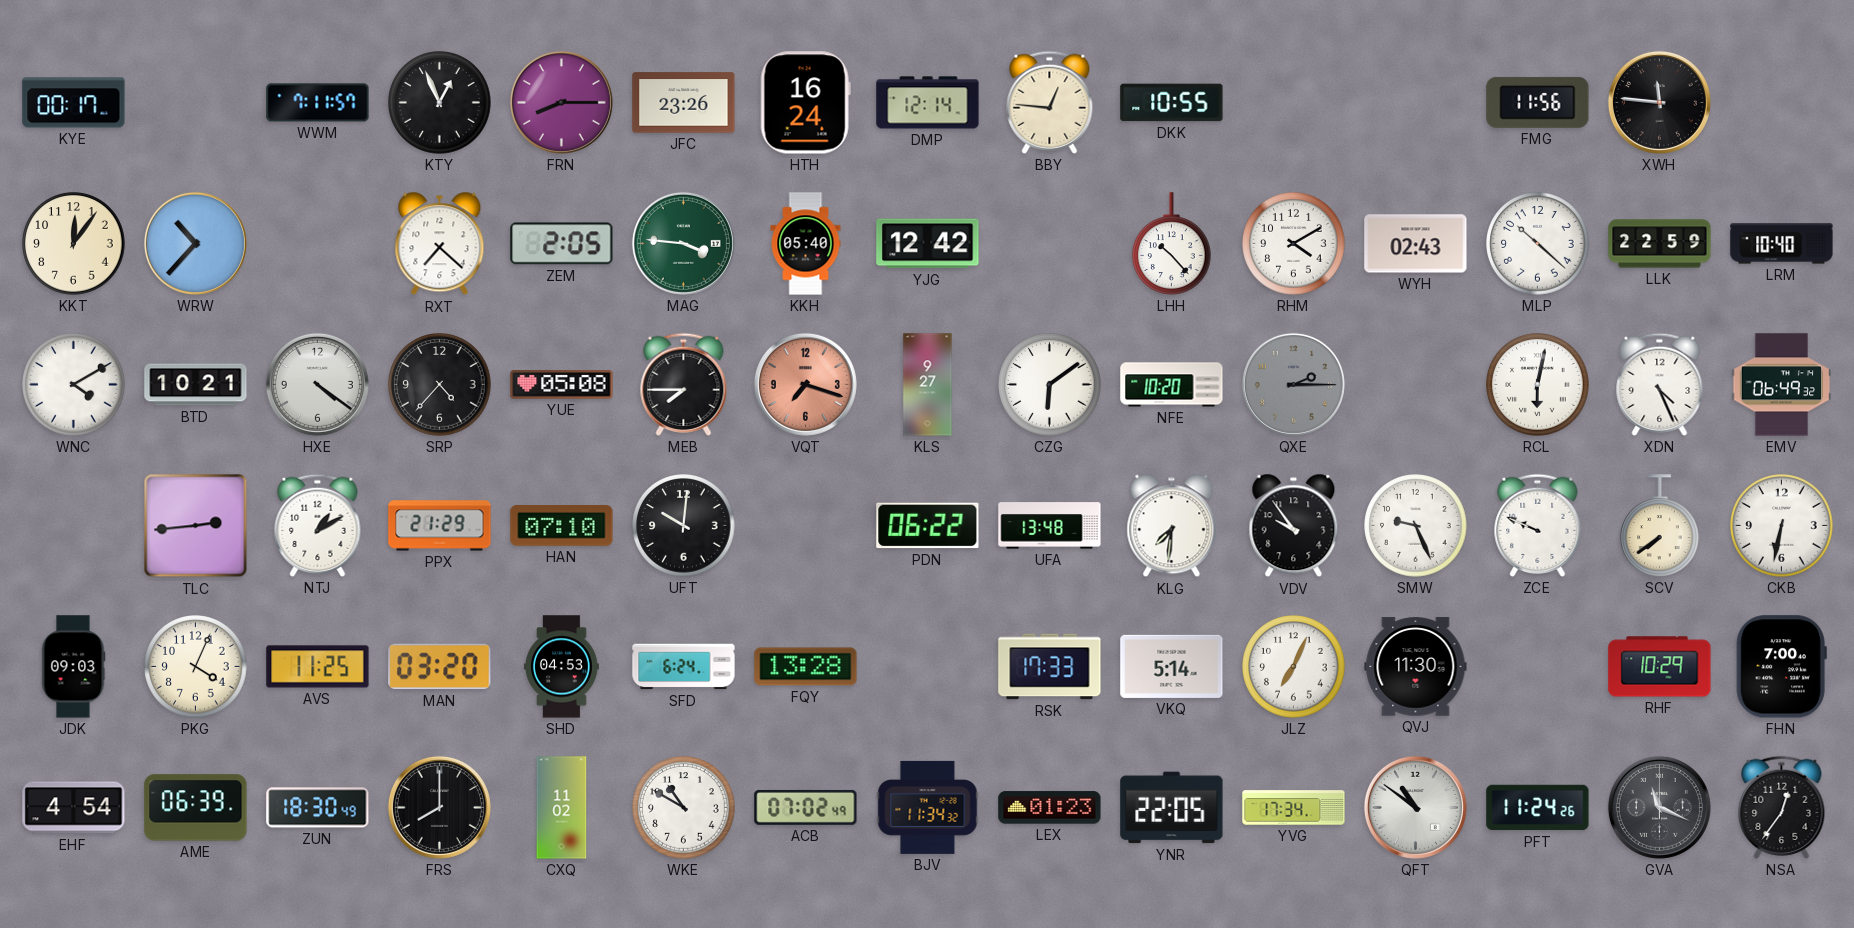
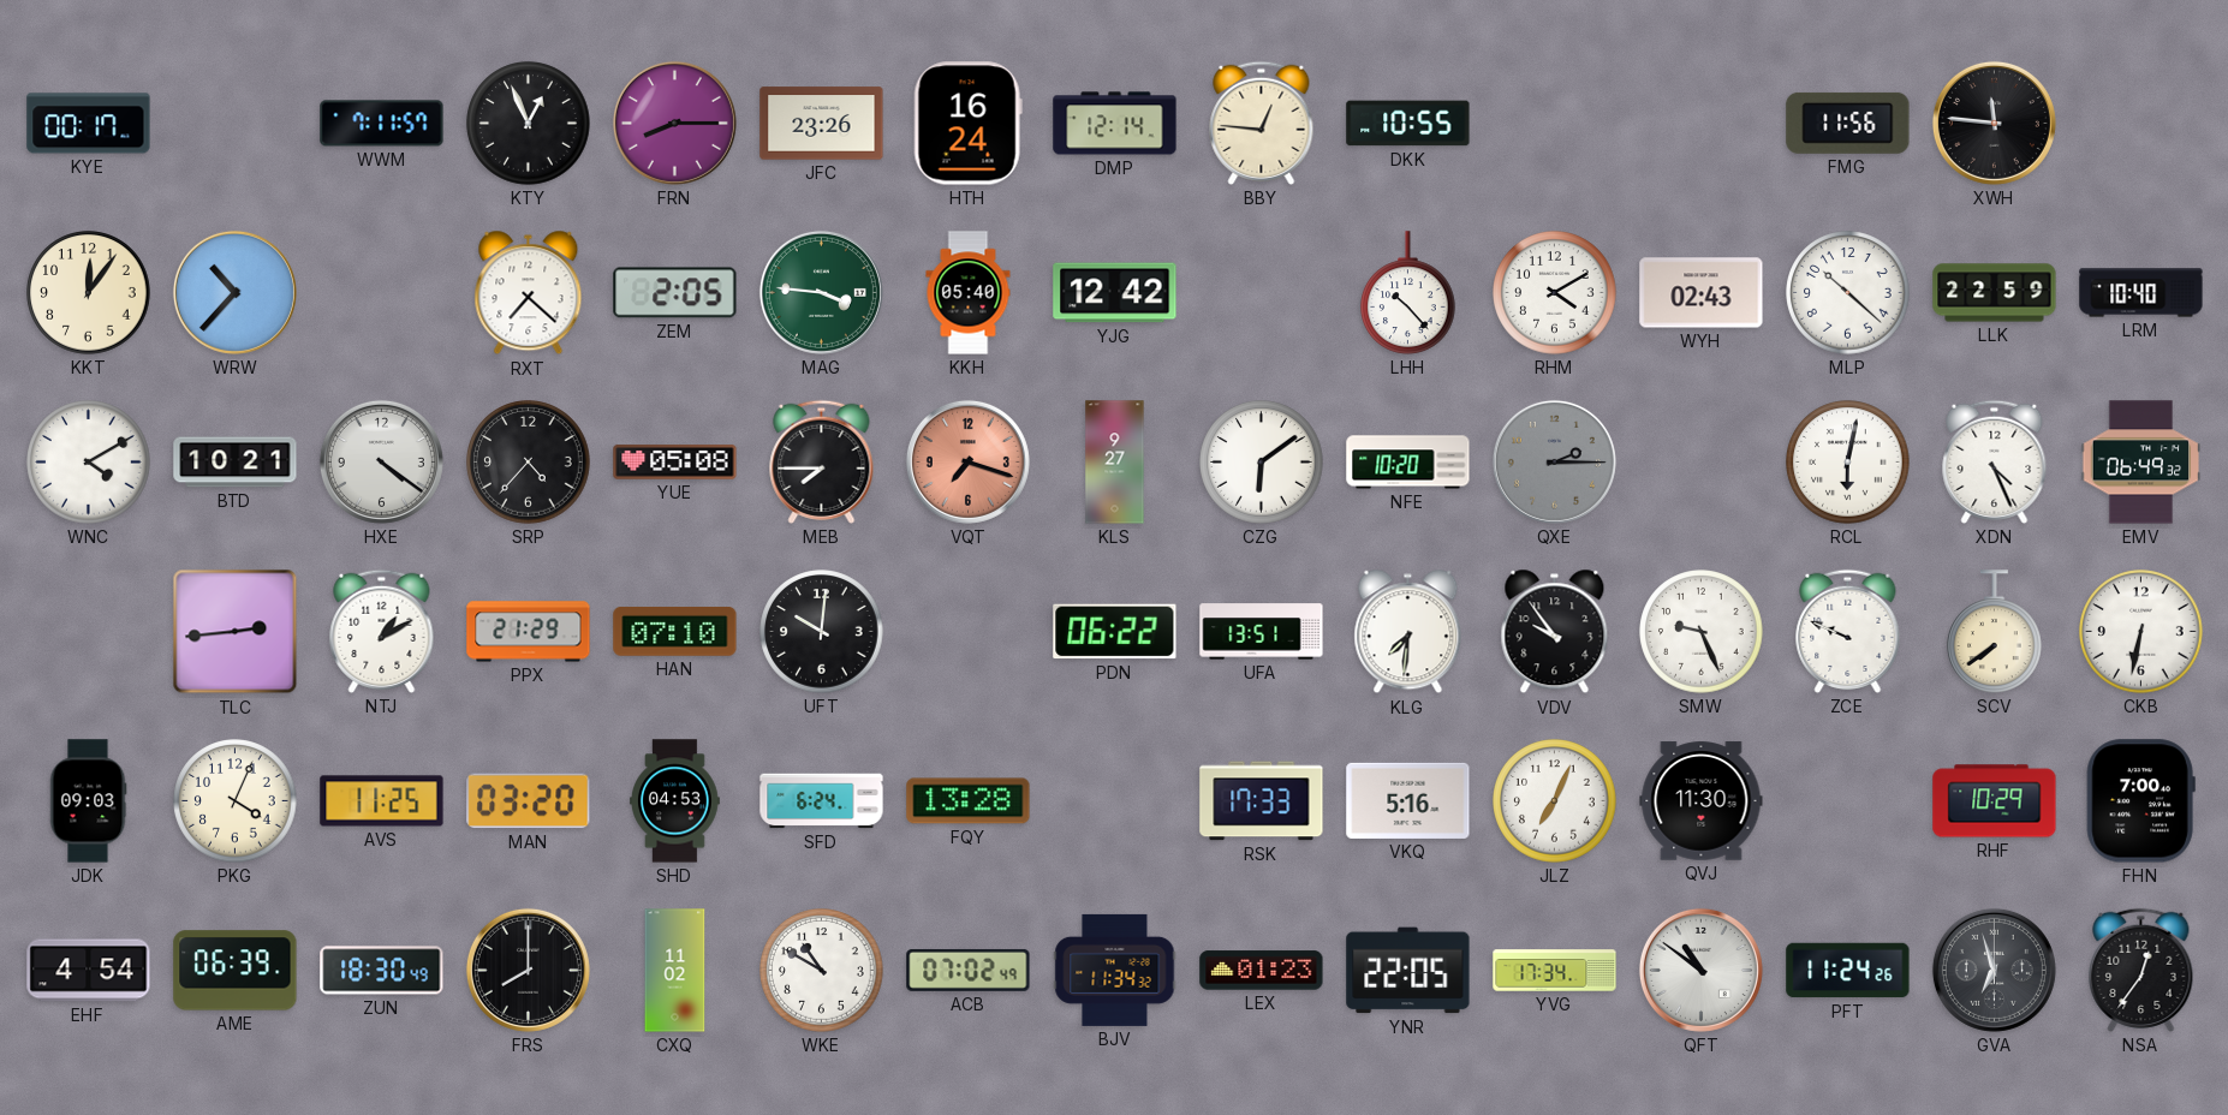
UFA: 13:48 -> 13:51 (1262, 632)
VKQ: 5:14 -> 5:16 (1408, 800)
GVA: 11:19 -> 6:57 (1994, 970)
